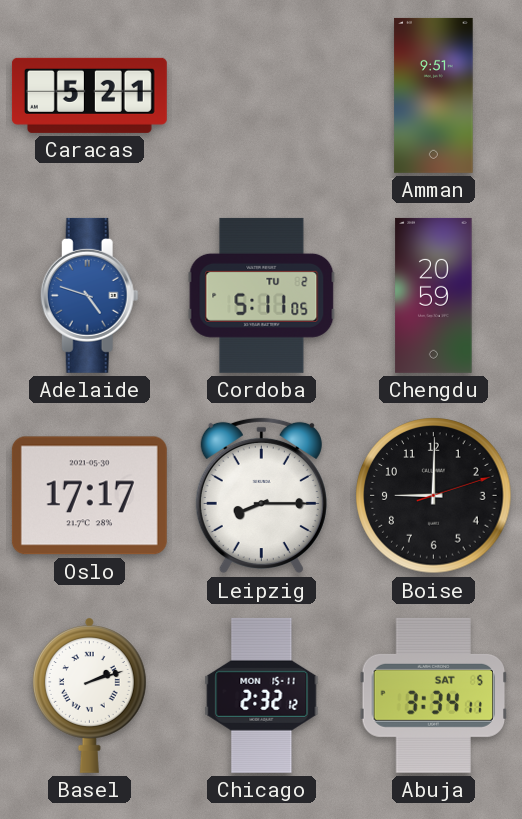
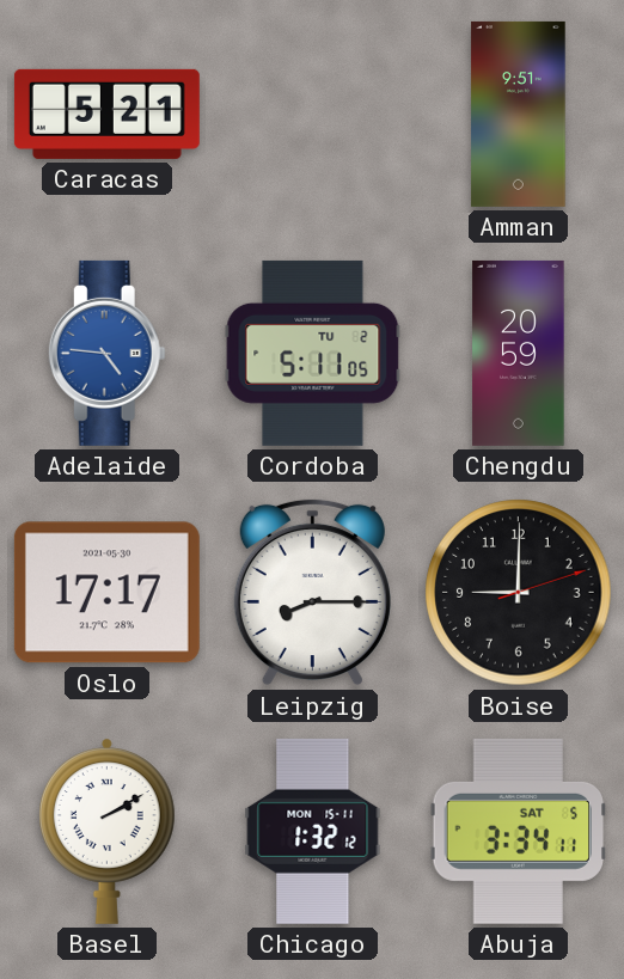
Adelaide: 4:48 -> 4:46 (106, 353)
Basel: 2:12 -> 2:10 (106, 831)
Chicago: 2:32 -> 1:32 (313, 831)
